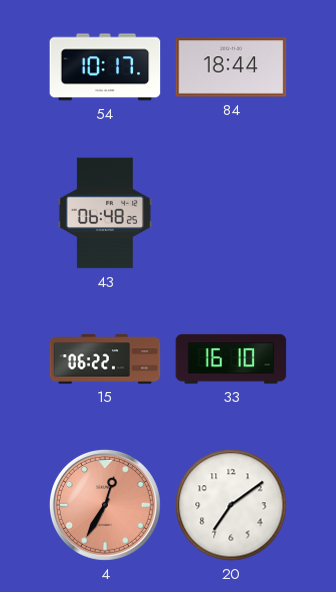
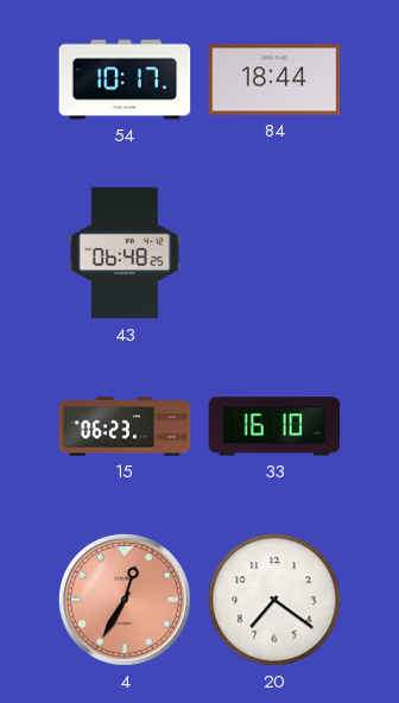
15: 06:22 -> 06:23 (125, 426)
20: 7:09 -> 7:21 (274, 600)
